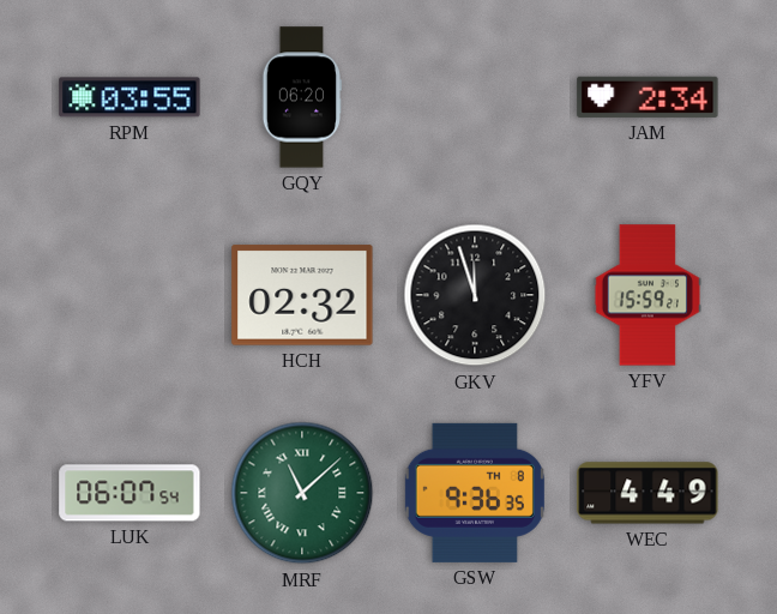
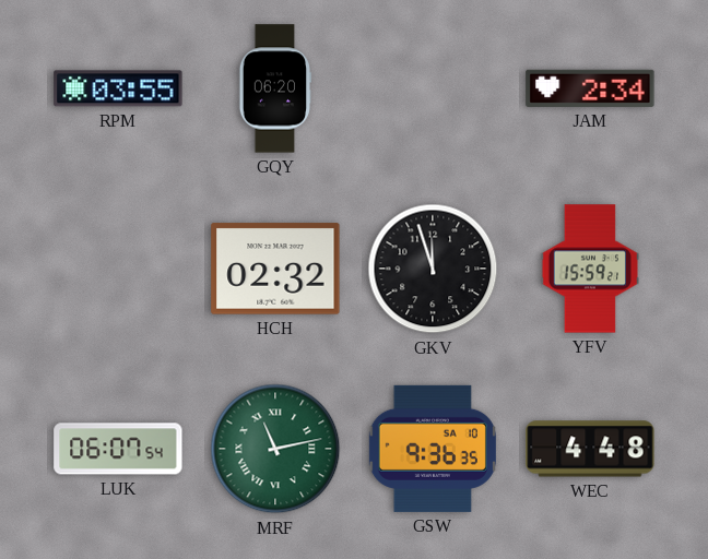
MRF: 11:08 -> 11:13 (275, 449)
GSW date: TH 8 -> SA 10 (433, 449)
WEC: 4:49 -> 4:48 (590, 449)
